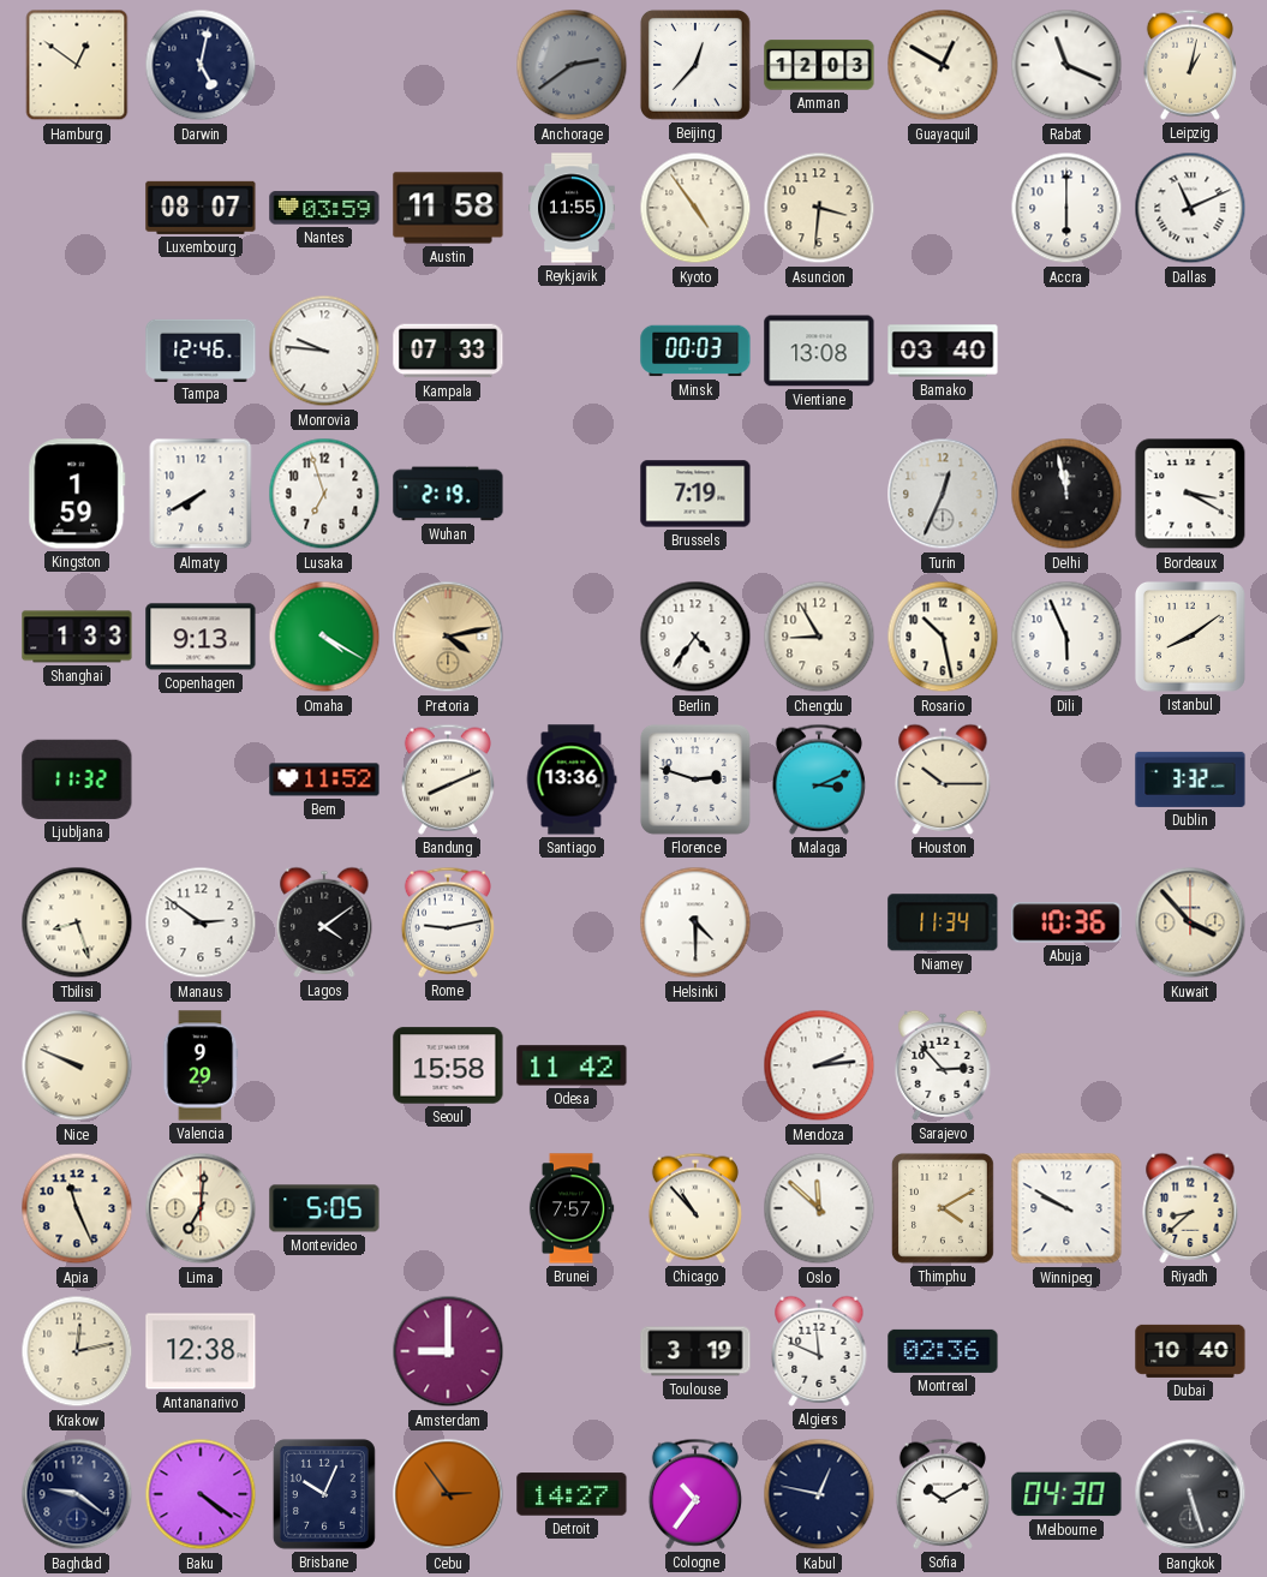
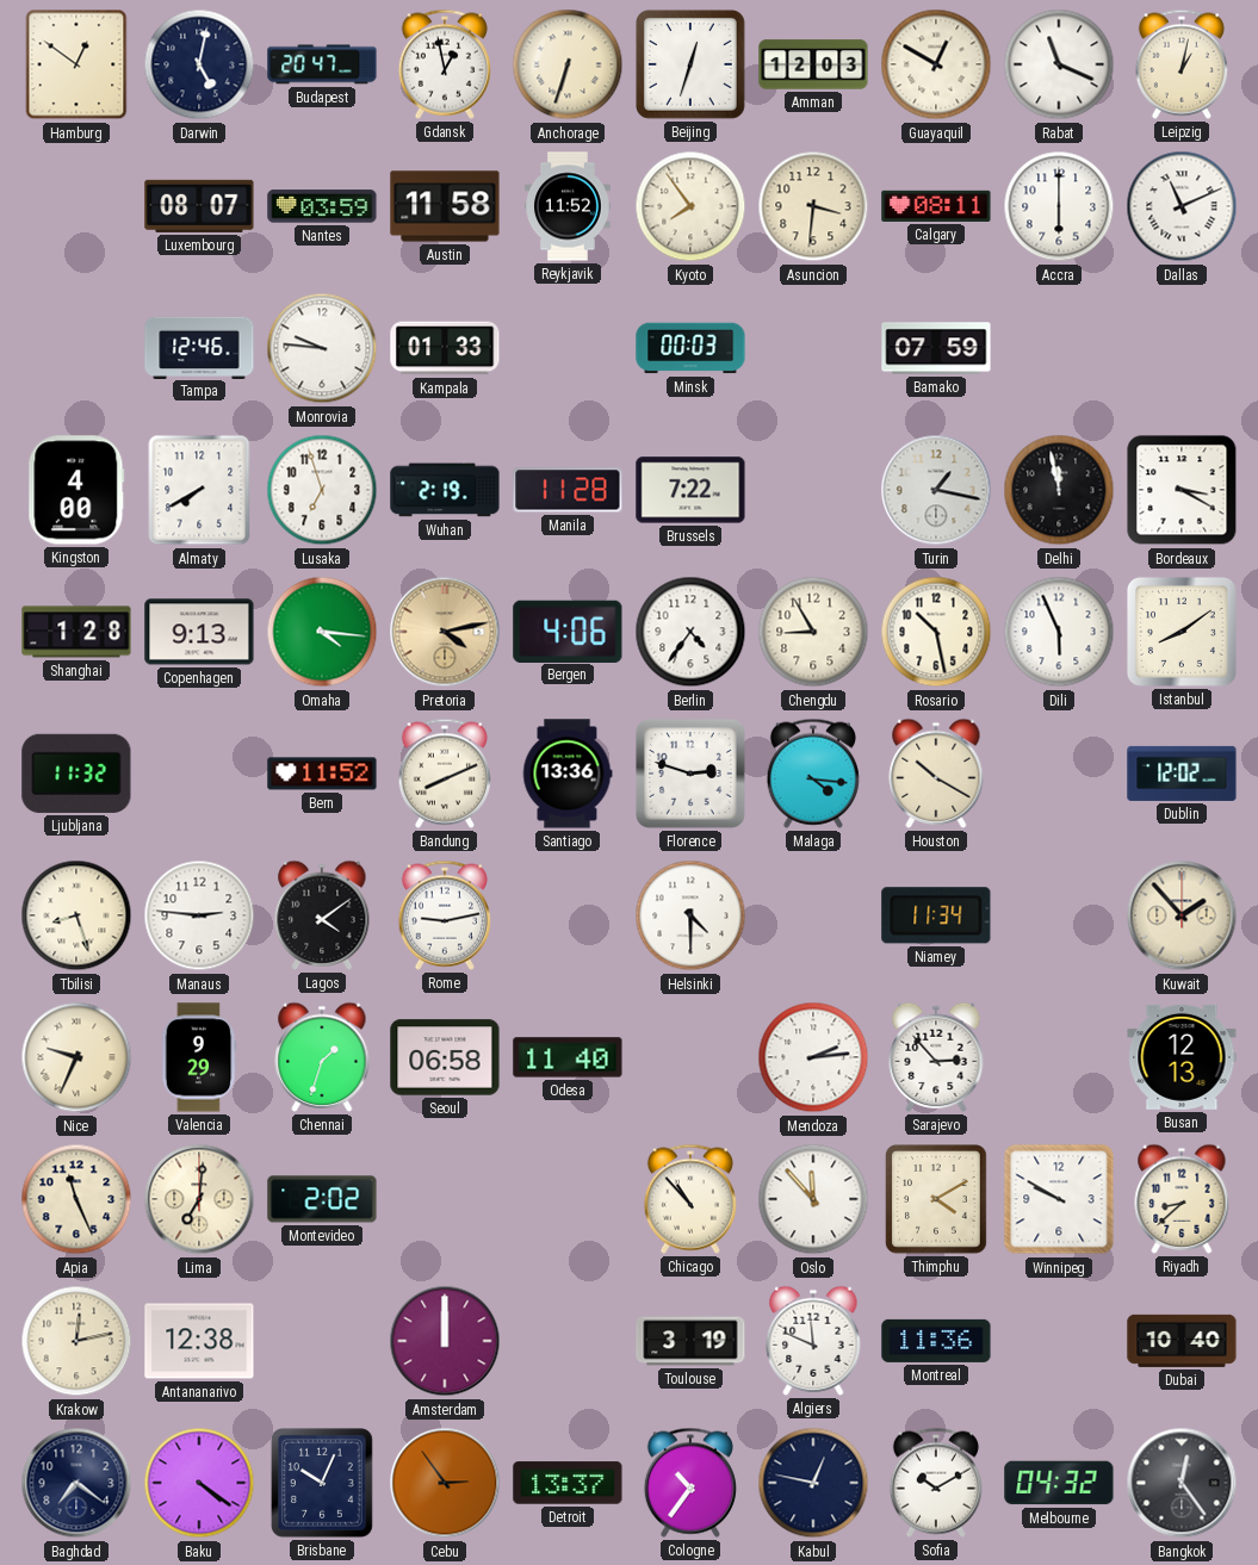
Budapest: none -> 20:47 (322, 64)
Gdansk: none -> 12:58 (445, 64)
Anchorage: 2:39 -> 6:33 (568, 64)
Anchorage dial: grey -> cream (568, 64)
Beijing: 12:37 -> 12:33 (690, 64)
Reykjavik: 11:55 -> 11:52 (568, 206)
Kyoto: 4:54 -> 7:54 (690, 206)
Calgary: none -> 08:11 (936, 206)
Kampala: 07:33 -> 01:33 (445, 348)
Vientiane: 13:08 -> none (819, 351)
Bamako: 03:40 -> 07:59 (936, 348)
Kingston: 1:59 -> 4:00 (76, 490)
Manila: none -> 11:28 (568, 490)
Brussels: 7:19 -> 7:22 (690, 490)
Turin: 12:34 -> 1:17 (936, 490)
Shanghai: 1:33 -> 1:28 (76, 632)
Omaha: 4:20 -> 4:16 (322, 632)
Bergen: none -> 4:06 (568, 631)
Malaga: 3:11 -> 4:16 (813, 774)
Houston: 10:15 -> 10:20 (936, 774)
Dublin: 3:32 -> 12:02 (1182, 774)
Manaus: 2:51 -> 2:46 (199, 915)
Abuja: 10:36 -> none (1066, 922)
Kuwait: 3:53 -> 1:53 (1182, 915)
Nice: 9:49 -> 9:34 (76, 1057)
Chennai: none -> 1:33 (322, 1057)
Seoul: 15:58 -> 06:58 (445, 1057)
Odesa: 11:42 -> 11:40 (568, 1057)
Busan: none -> 12:13 (1182, 1057)
Montevideo: 5:05 -> 2:02 (322, 1199)
Brunei: 7:57 -> none (572, 1208)
Oslo: 11:52 -> 11:53 (813, 1199)
Amsterdam: 9:00 -> 12:00 (445, 1341)
Montreal: 02:36 -> 11:36 (936, 1341)
Baghdad: 9:21 -> 7:21 (76, 1483)
Detroit: 14:27 -> 13:37 (568, 1483)
Melbourne: 04:30 -> 04:32 (1059, 1483)
Bangkok: 5:27 -> 12:24 (1182, 1483)
